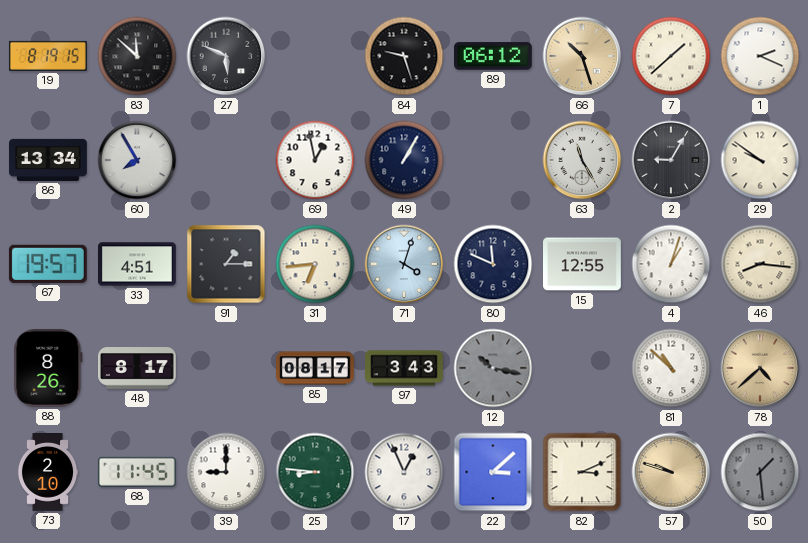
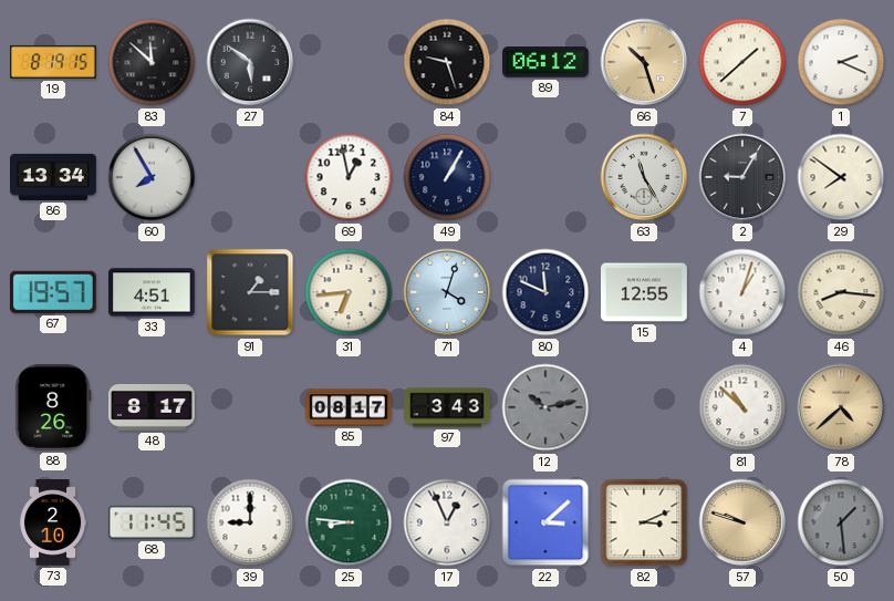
27: 5:49 -> 5:51 (250, 62)
29: 9:51 -> 7:51 (841, 177)
12: 10:17 -> 10:13 (545, 407)
